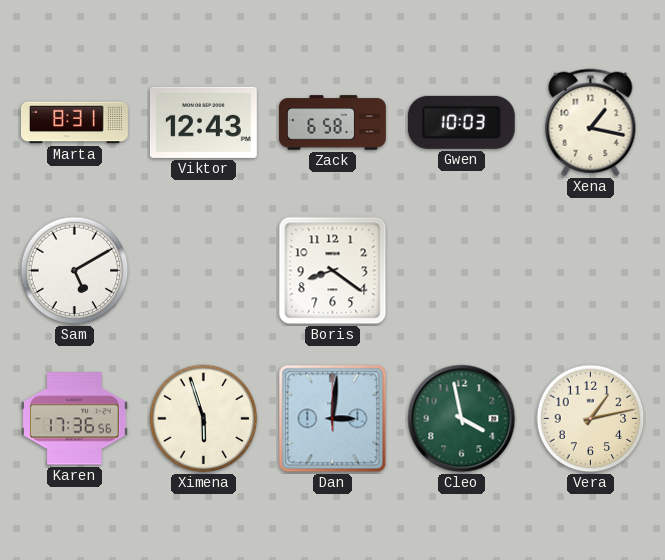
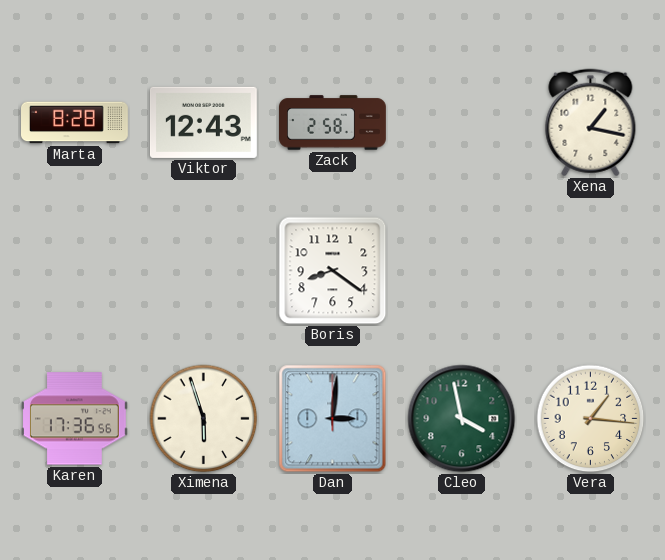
Marta: 8:31 -> 8:28 (75, 123)
Zack: 6:58 -> 2:58 (333, 123)
Gwen: 10:03 -> none (461, 122)
Sam: 5:10 -> none (75, 271)
Vera: 1:13 -> 1:16 (591, 419)
